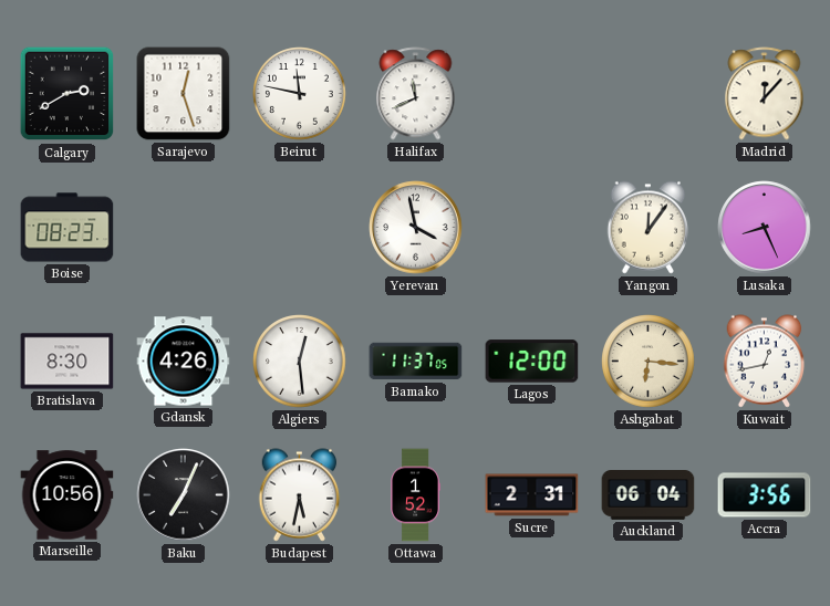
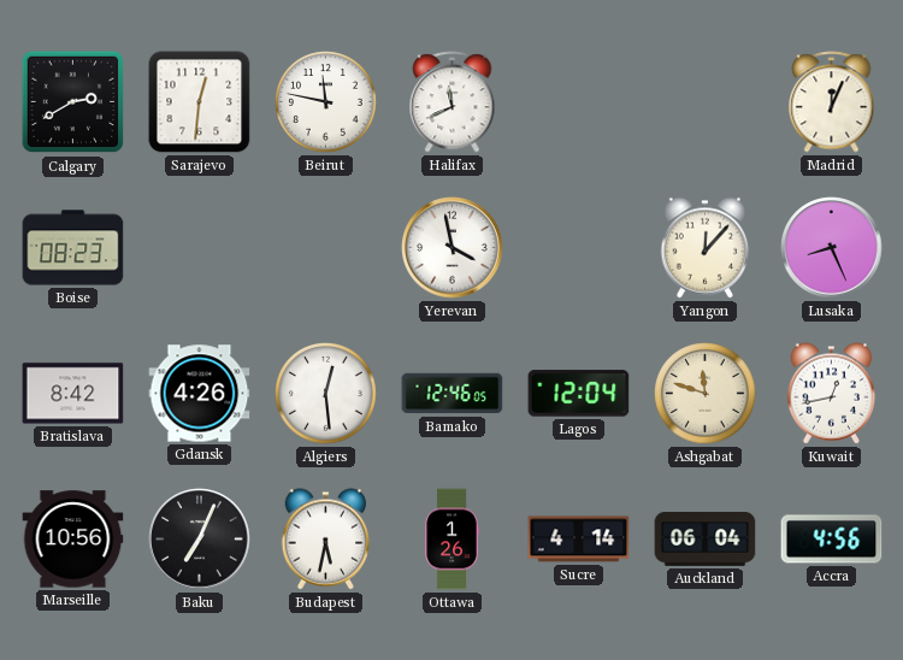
Sarajevo: 12:27 -> 12:31 (200, 102)
Madrid: 12:07 -> 12:04 (832, 102)
Yangon: 12:06 -> 12:07 (706, 248)
Bratislava: 8:30 -> 8:42 (73, 394)
Bamako: 11:37 -> 12:46 (453, 394)
Lagos: 12:00 -> 12:04 (579, 394)
Ashgabat: 6:16 -> 11:48 (706, 394)
Ottawa: 1:52 -> 1:26 (451, 540)
Sucre: 2:31 -> 4:14 (579, 540)
Accra: 3:56 -> 4:56 (832, 540)
